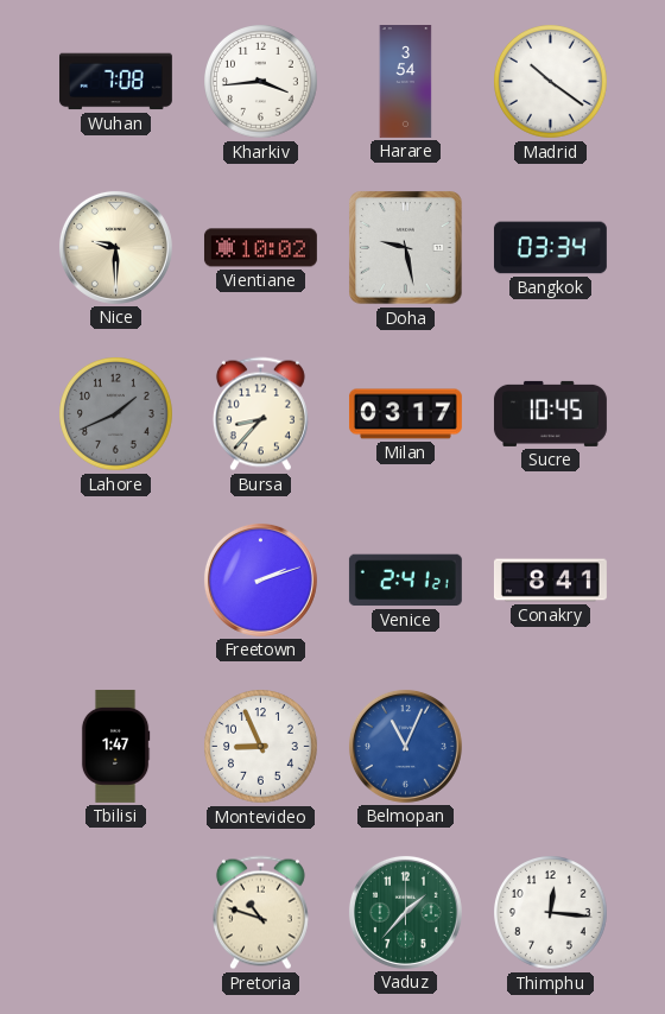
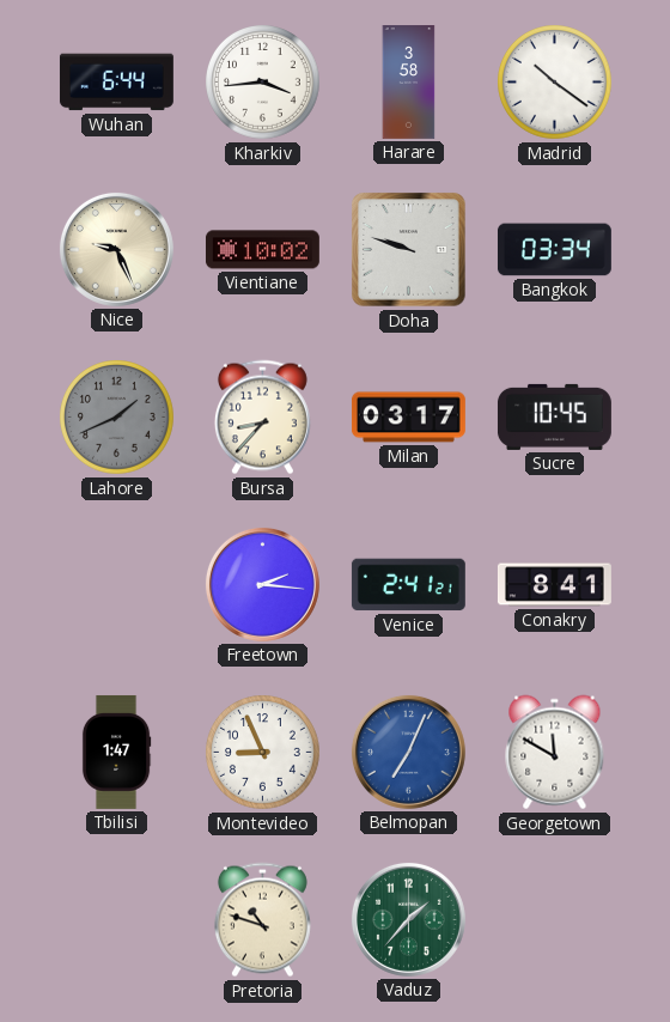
Wuhan: 7:08 -> 6:44 (116, 83)
Harare: 3:54 -> 3:58 (409, 83)
Nice: 9:30 -> 9:26 (116, 249)
Doha: 9:28 -> 9:48 (409, 250)
Freetown: 2:12 -> 2:16 (262, 584)
Belmopan: 11:04 -> 7:04 (408, 752)
Georgetown: none -> 11:50 (555, 753)
Thimphu: 12:16 -> none (551, 913)
